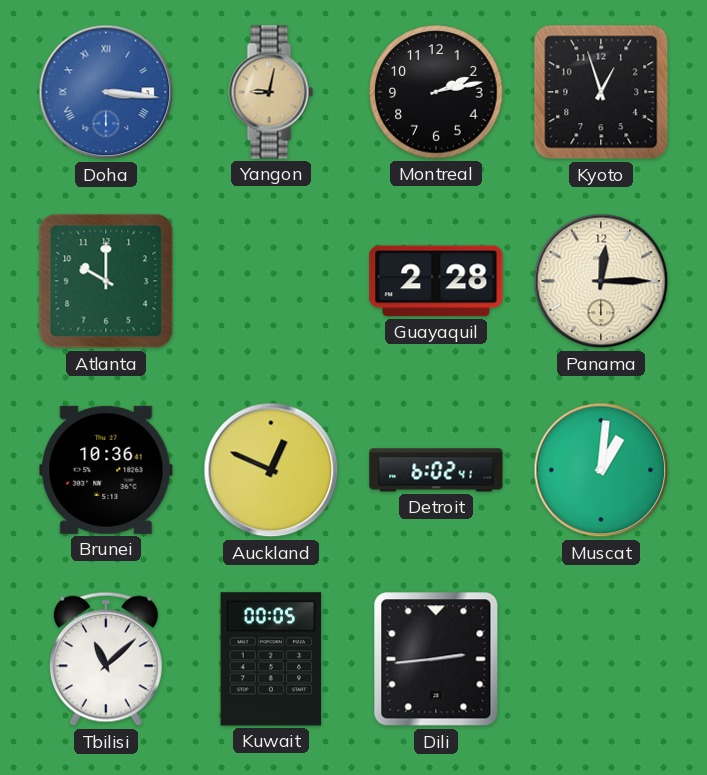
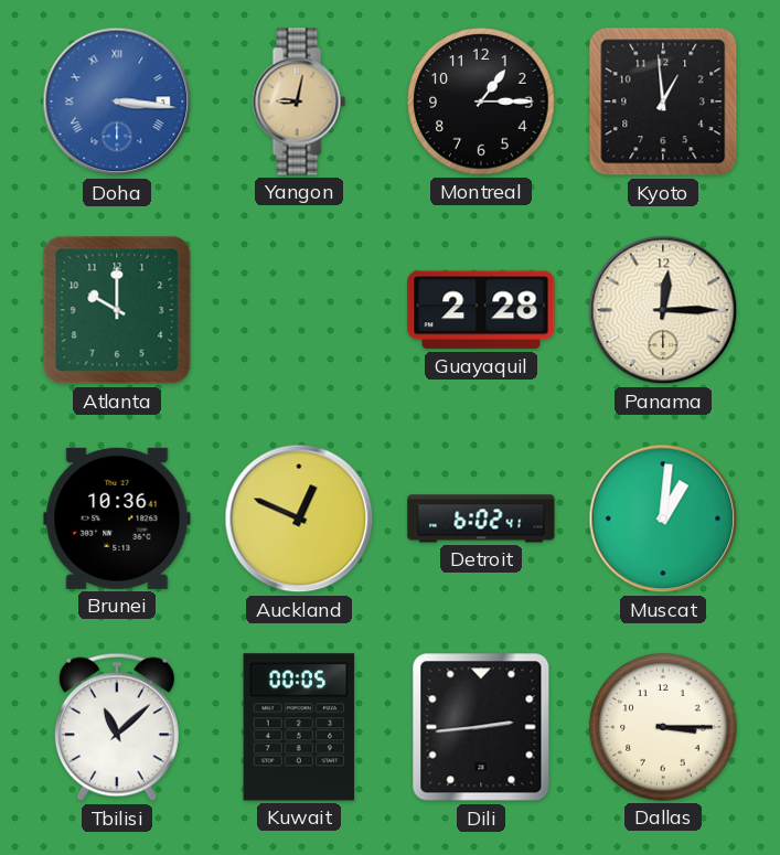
Montreal: 2:13 -> 1:15 (481, 101)
Kyoto: 12:57 -> 12:59 (663, 101)
Dallas: none -> 3:15 (663, 727)
